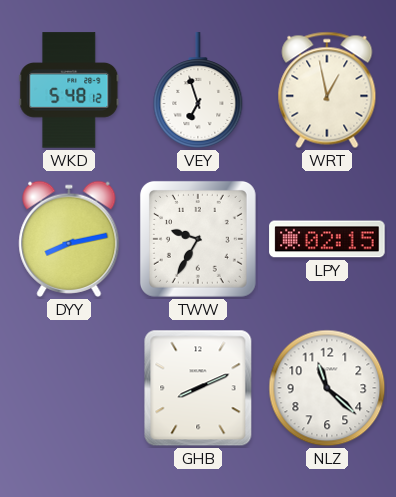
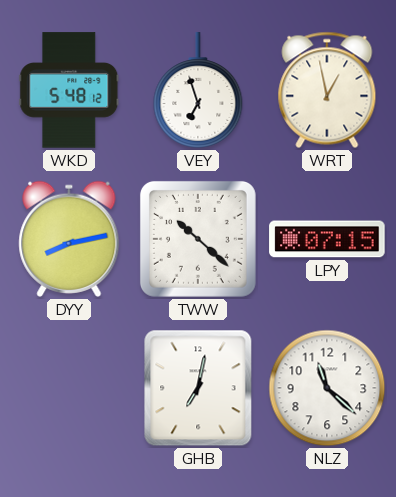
TWW: 9:35 -> 10:22 (198, 239)
LPY: 02:15 -> 07:15 (327, 239)
GHB: 8:11 -> 7:02 (198, 388)
